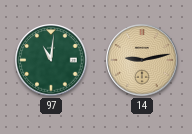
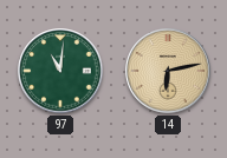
14: 9:13 -> 6:13 (168, 71)
